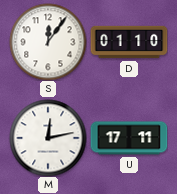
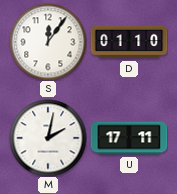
M: 12:13 -> 2:02 (48, 138)
